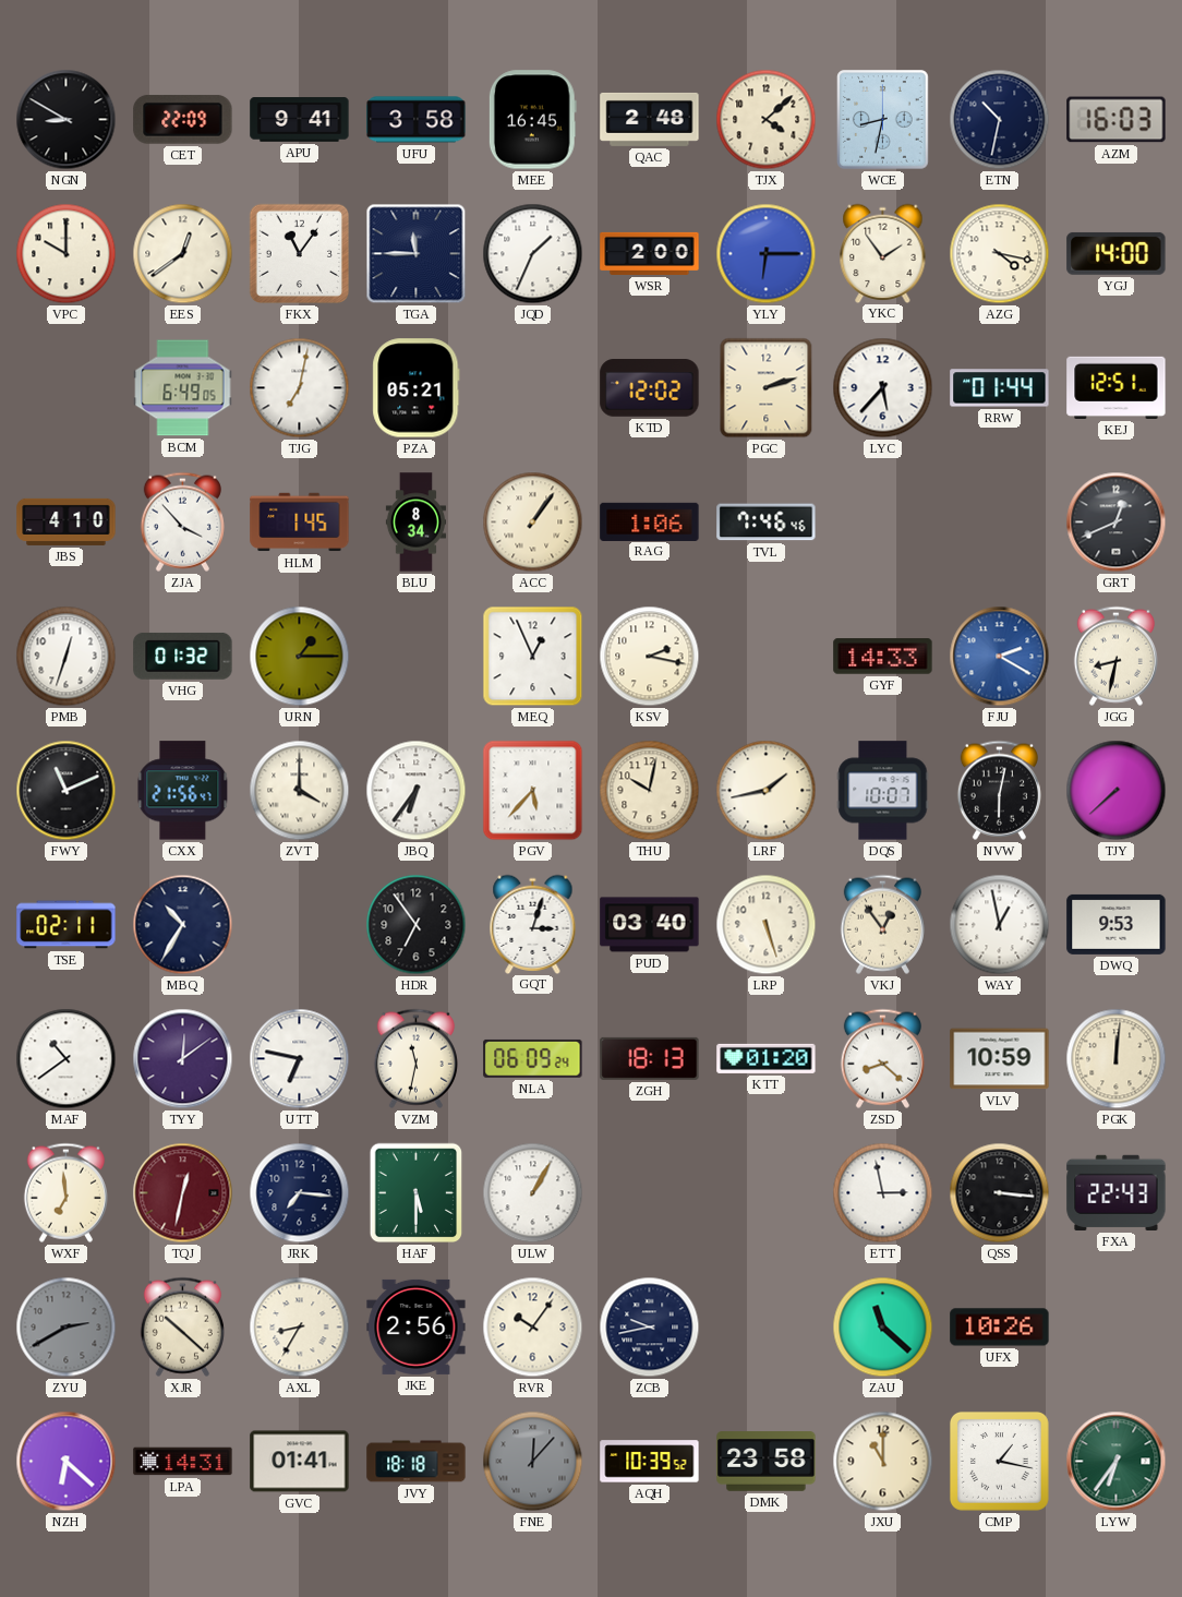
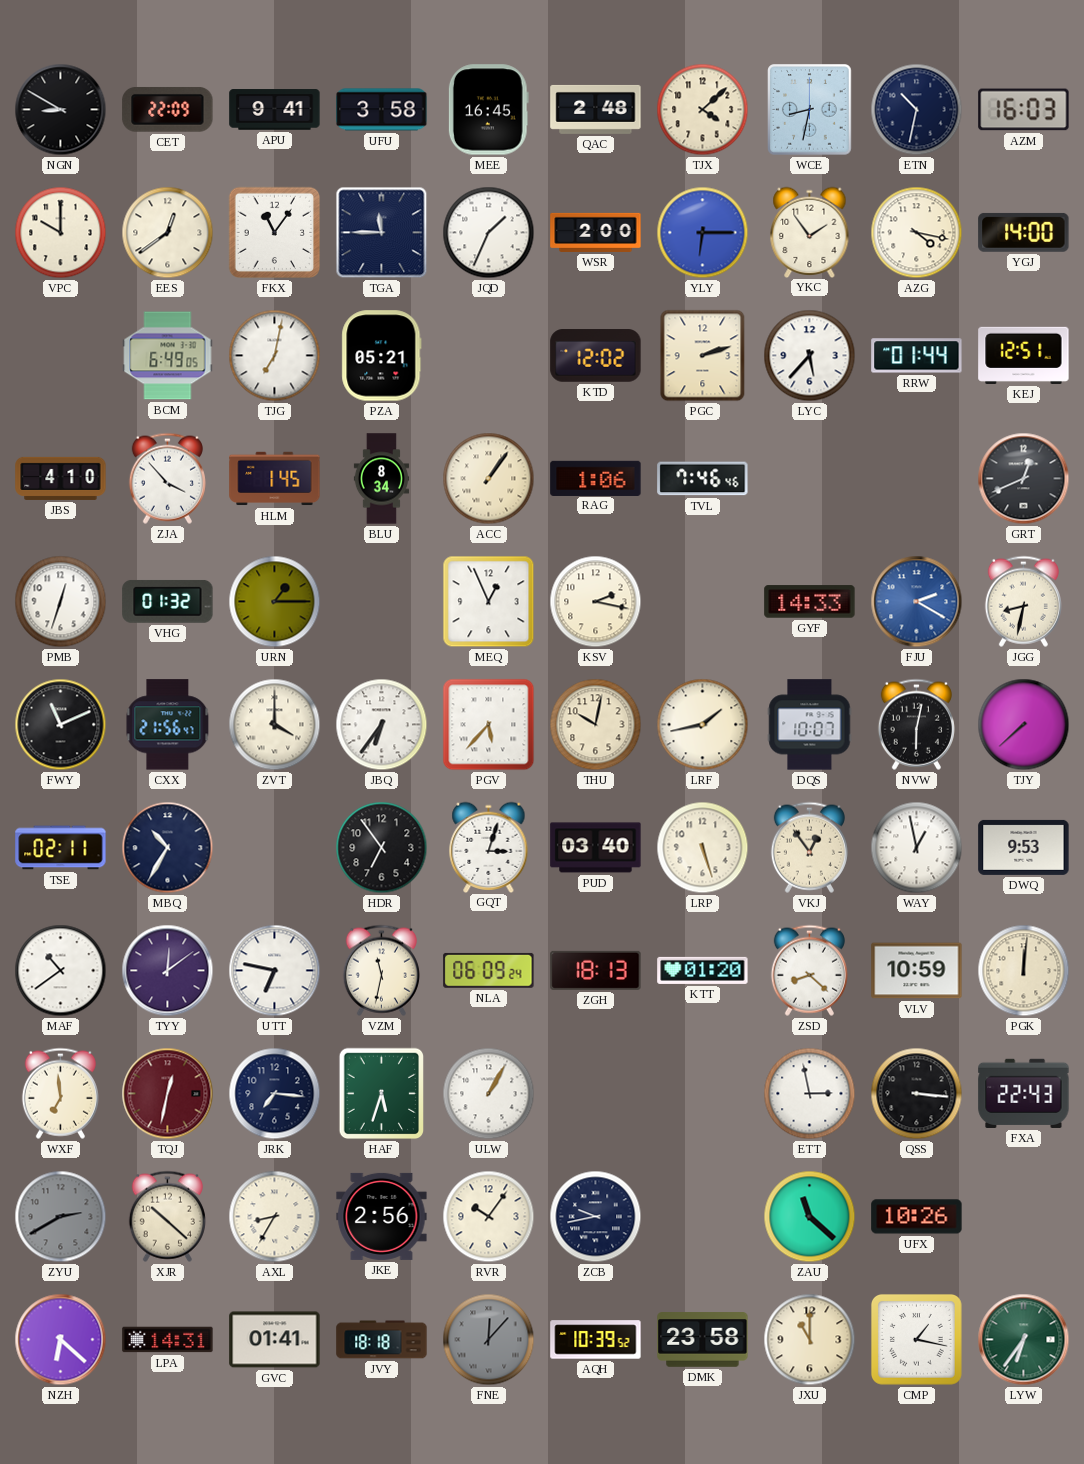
HAF: 5:30 -> 5:33 (382, 1094)
